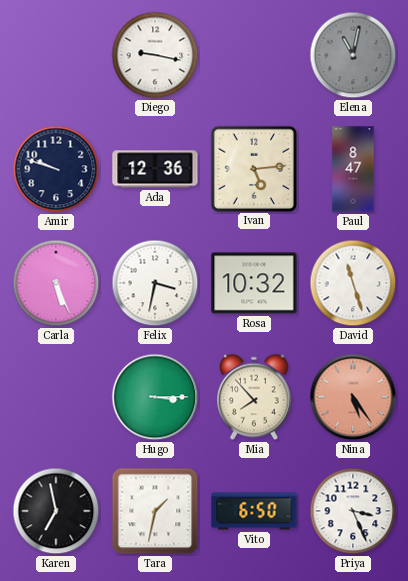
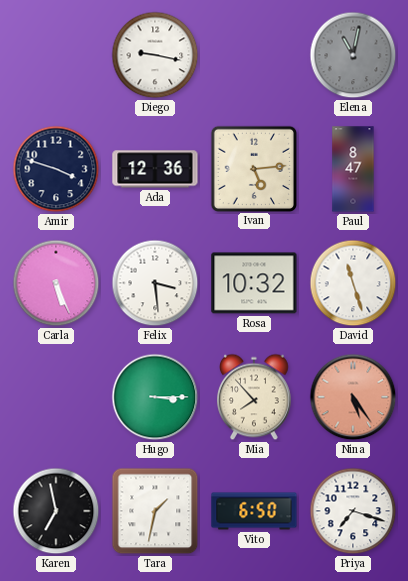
Amir: 9:48 -> 3:48 (56, 169)
Felix: 3:32 -> 3:29 (155, 283)
Priya: 3:26 -> 7:18 (353, 511)
